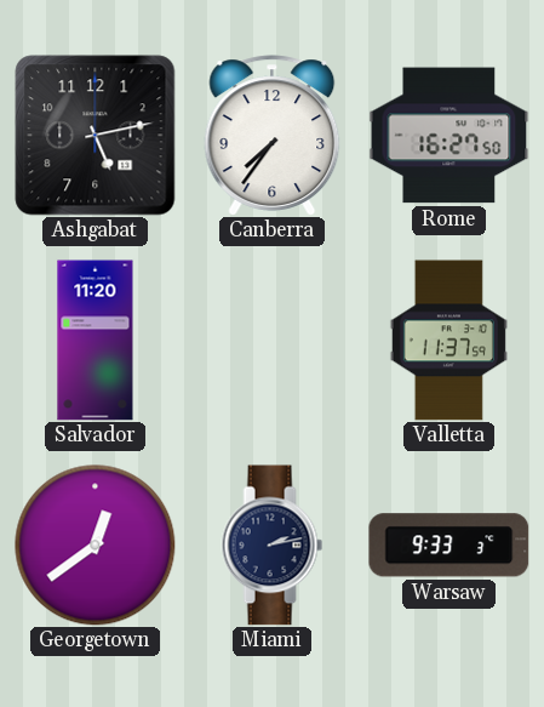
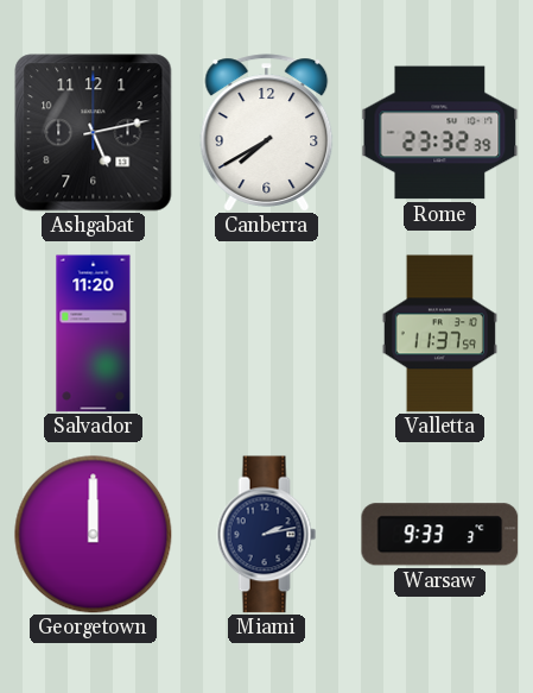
Canberra: 7:36 -> 7:40 (267, 133)
Rome: 16:27 -> 23:32 (440, 133)
Georgetown: 12:39 -> 12:00 (94, 535)
